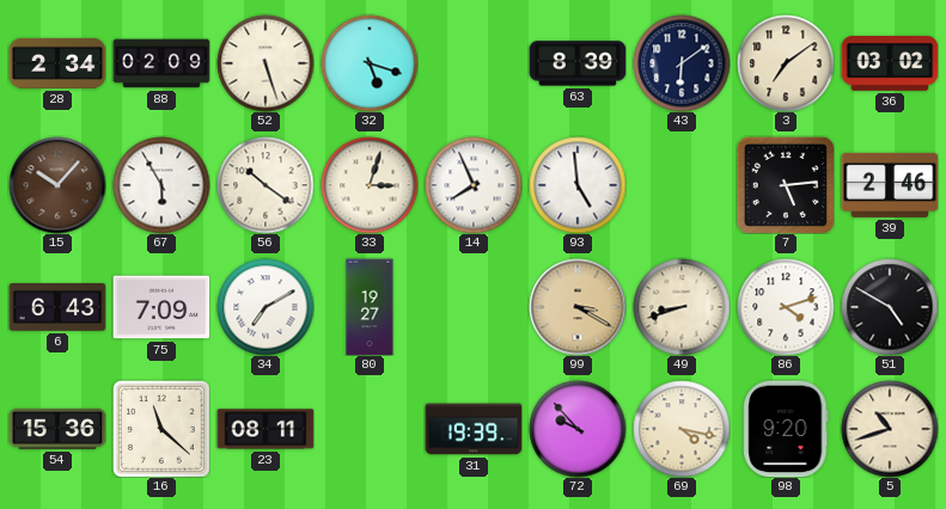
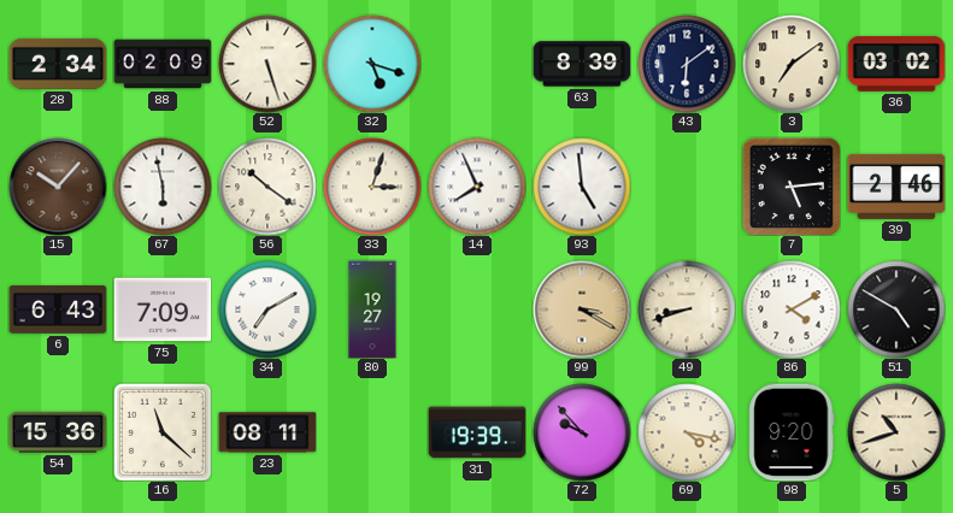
67: 5:55 -> 5:58 (163, 187)
86: 4:12 -> 4:10 (792, 309)
